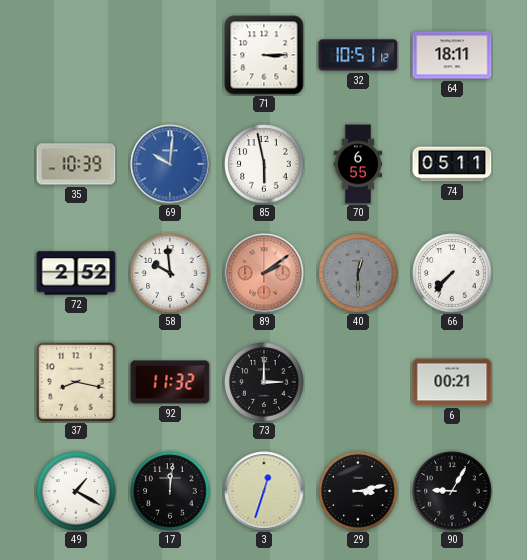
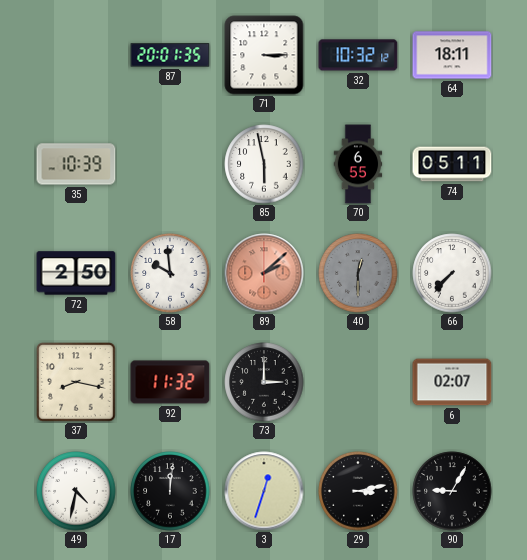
87: none -> 20:01 (170, 55)
32: 10:51 -> 10:32 (358, 55)
69: 10:01 -> none (170, 164)
72: 2:52 -> 2:50 (76, 273)
89: 2:09 -> 2:08 (264, 273)
6: 00:21 -> 02:07 (452, 382)
49: 1:20 -> 4:32 (76, 491)
